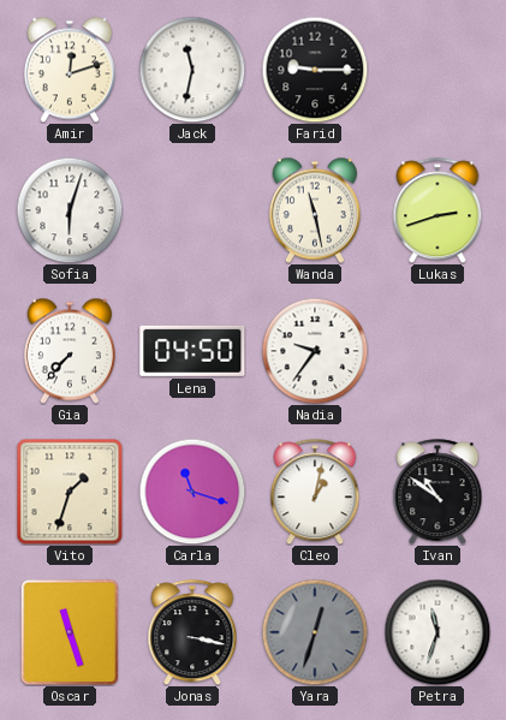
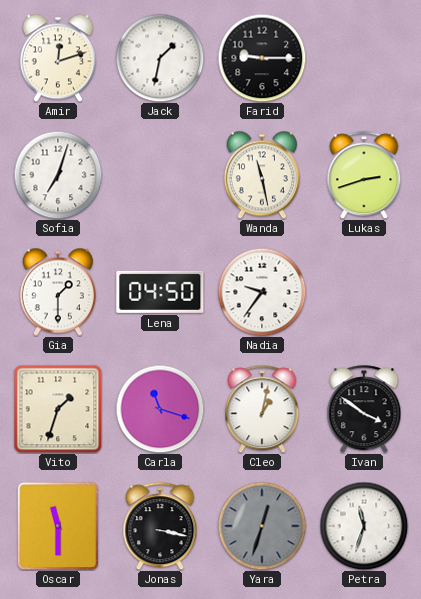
Jack: 11:32 -> 1:32 (160, 58)
Sofia: 6:03 -> 7:03 (58, 175)
Gia: 7:37 -> 1:30 (58, 292)
Ivan: 10:51 -> 3:51 (364, 409)
Oscar: 11:27 -> 11:30 (58, 526)
